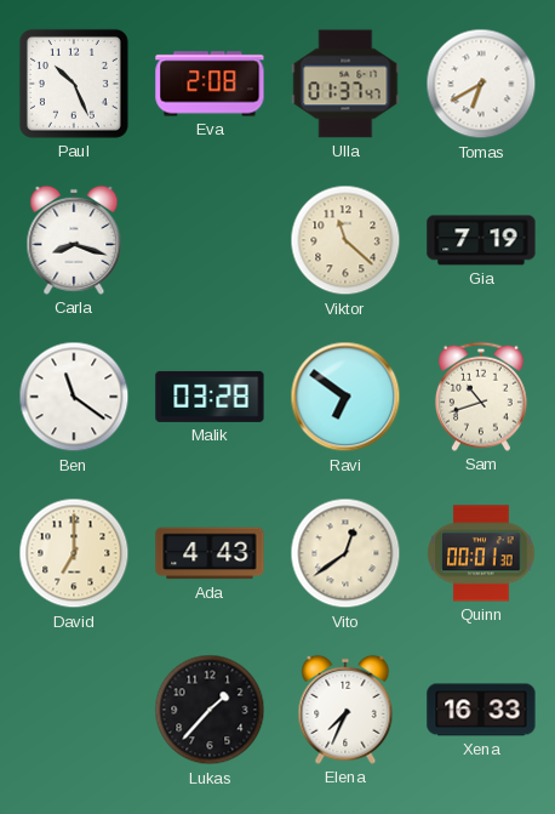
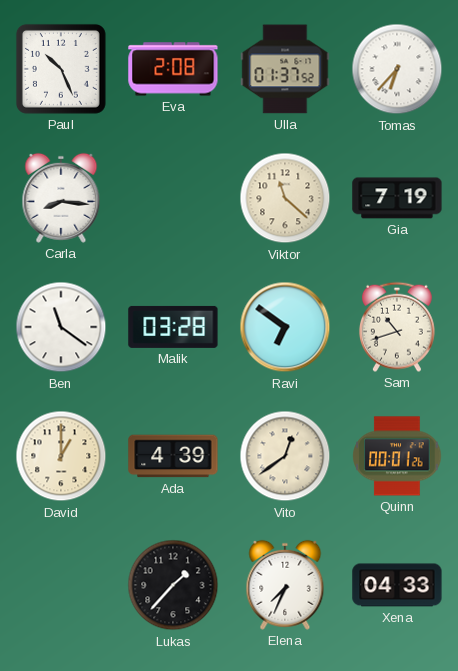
Ulla: 01:37:47 -> 01:37:52 (285, 69)
Tomas: 6:40 -> 6:37 (397, 69)
Carla: 8:18 -> 8:16 (61, 198)
David: 7:00 -> 1:00 (61, 456)
Ada: 4:43 -> 4:39 (173, 456)
Quinn: 00:01:30 -> 00:01:26 (397, 456)
Xena: 16:33 -> 04:33 (397, 585)
